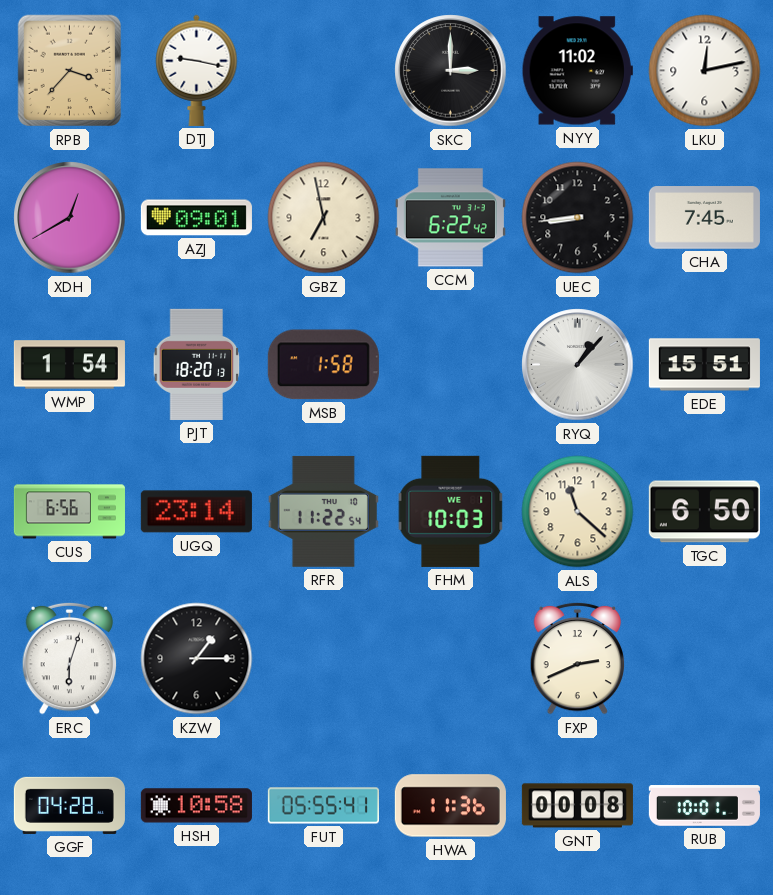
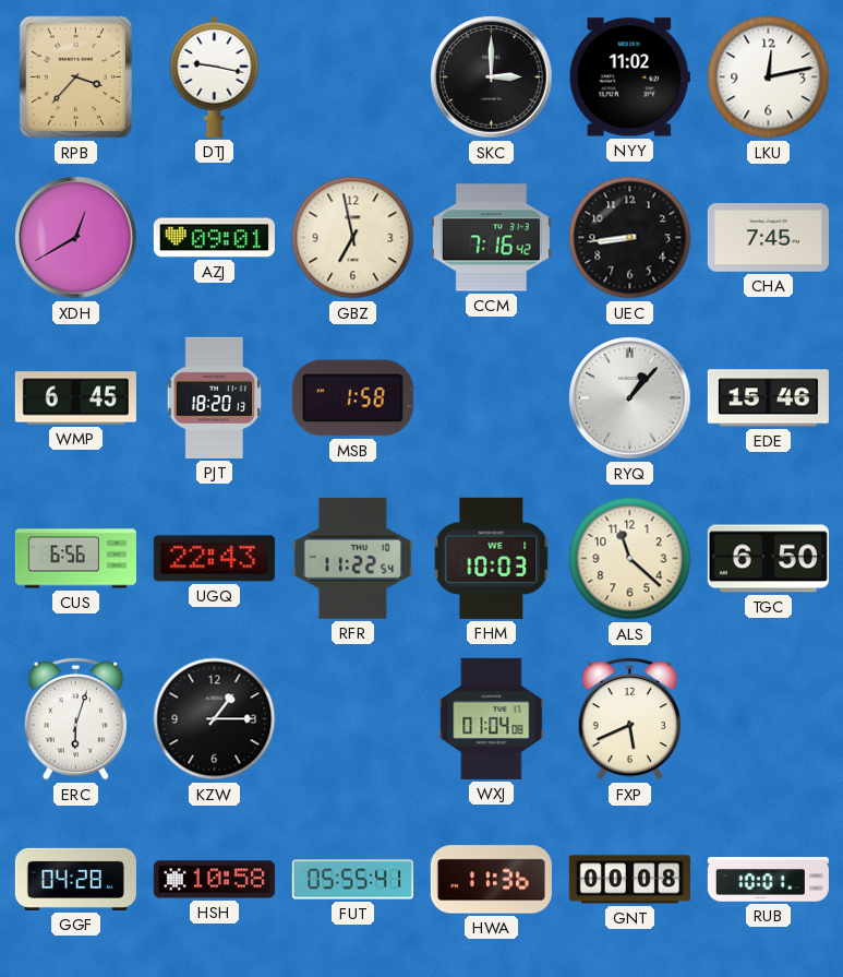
CCM: 6:22 -> 7:16 (491, 238)
WMP: 1:54 -> 6:45 (75, 398)
EDE: 15:51 -> 15:46 (768, 398)
UGQ: 23:14 -> 22:43 (214, 559)
WXJ: none -> 01:04 (492, 718)
FXP: 2:41 -> 5:41 (630, 718)
